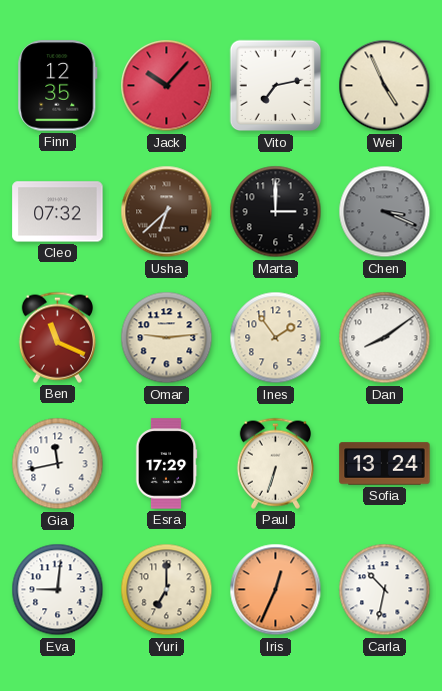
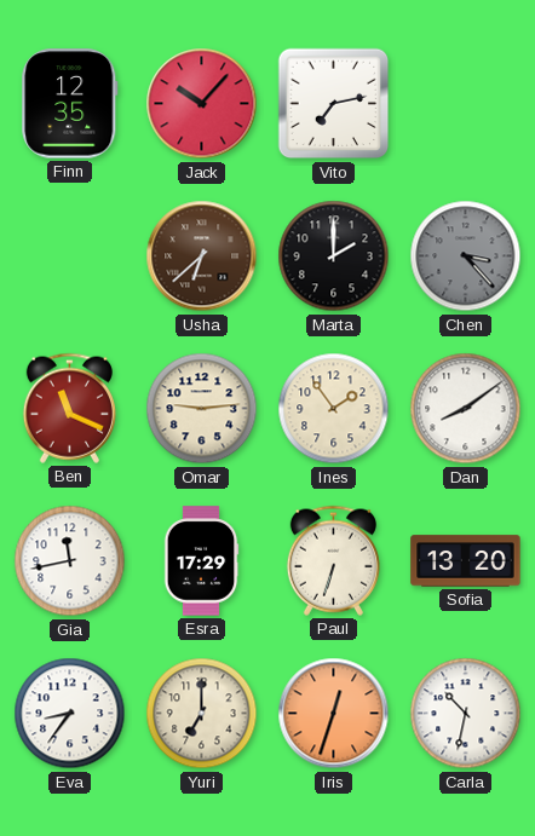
Wei: 4:56 -> none (385, 86)
Cleo: 07:32 -> none (58, 212)
Marta: 3:00 -> 2:00 (334, 256)
Chen: 3:19 -> 3:23 (466, 256)
Sofia: 13:24 -> 13:20 (466, 561)
Eva: 9:01 -> 8:36 (70, 714)
Iris: 12:34 -> 12:33 (334, 714)
